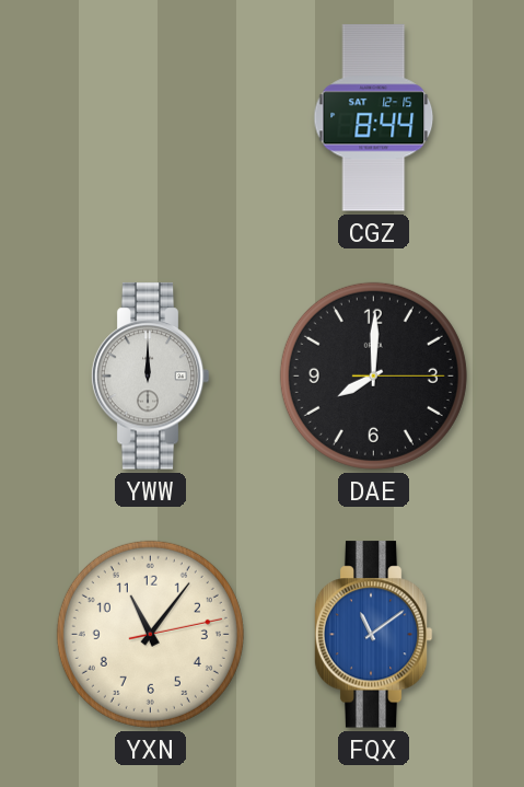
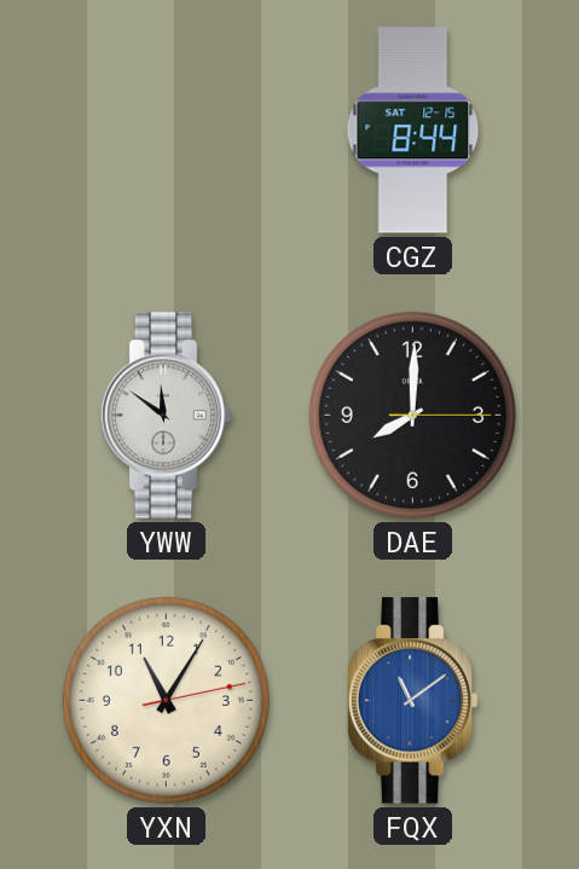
YWW: 12:00 -> 11:51 (166, 416)
YXN: 11:06 -> 11:05 (166, 700)
